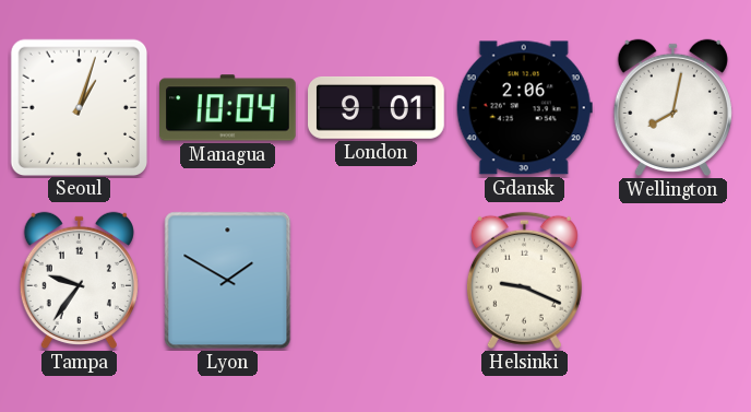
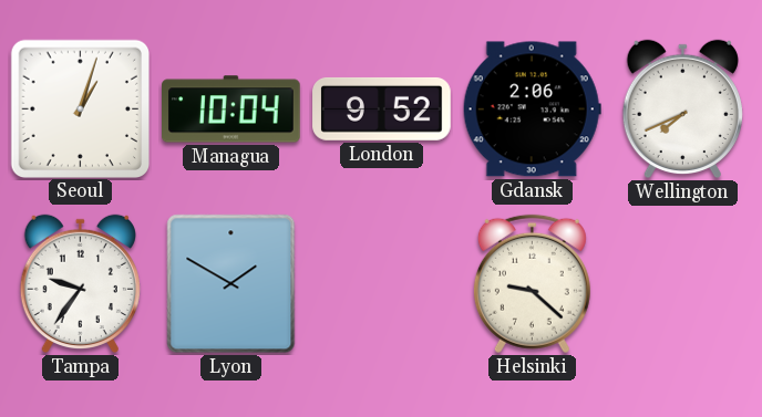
London: 9:01 -> 9:52 (382, 108)
Wellington: 8:02 -> 7:41 (682, 110)
Helsinki: 9:19 -> 9:22 (532, 284)
